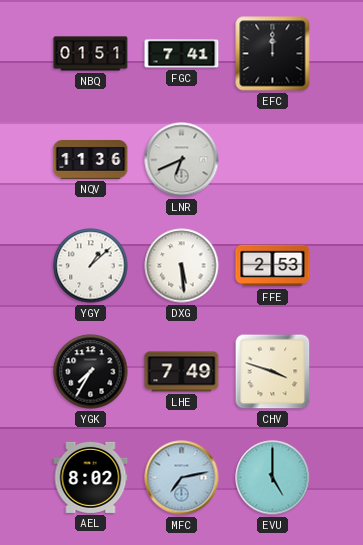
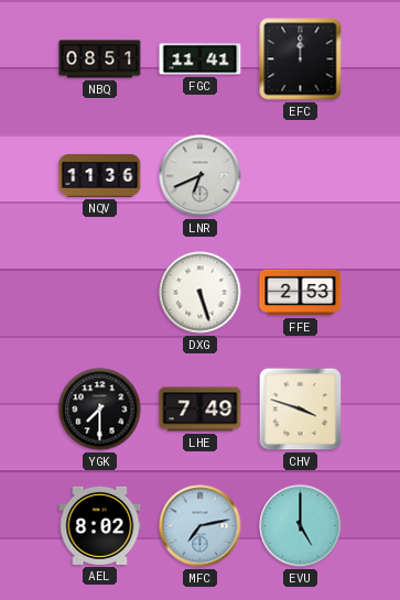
NBQ: 01:51 -> 08:51 (100, 59)
FGC: 7:41 -> 11:41 (201, 59)
YGY: 1:08 -> none (91, 266)
DXG: 5:29 -> 5:27 (201, 293)
YGK: 7:35 -> 7:30 (100, 410)
